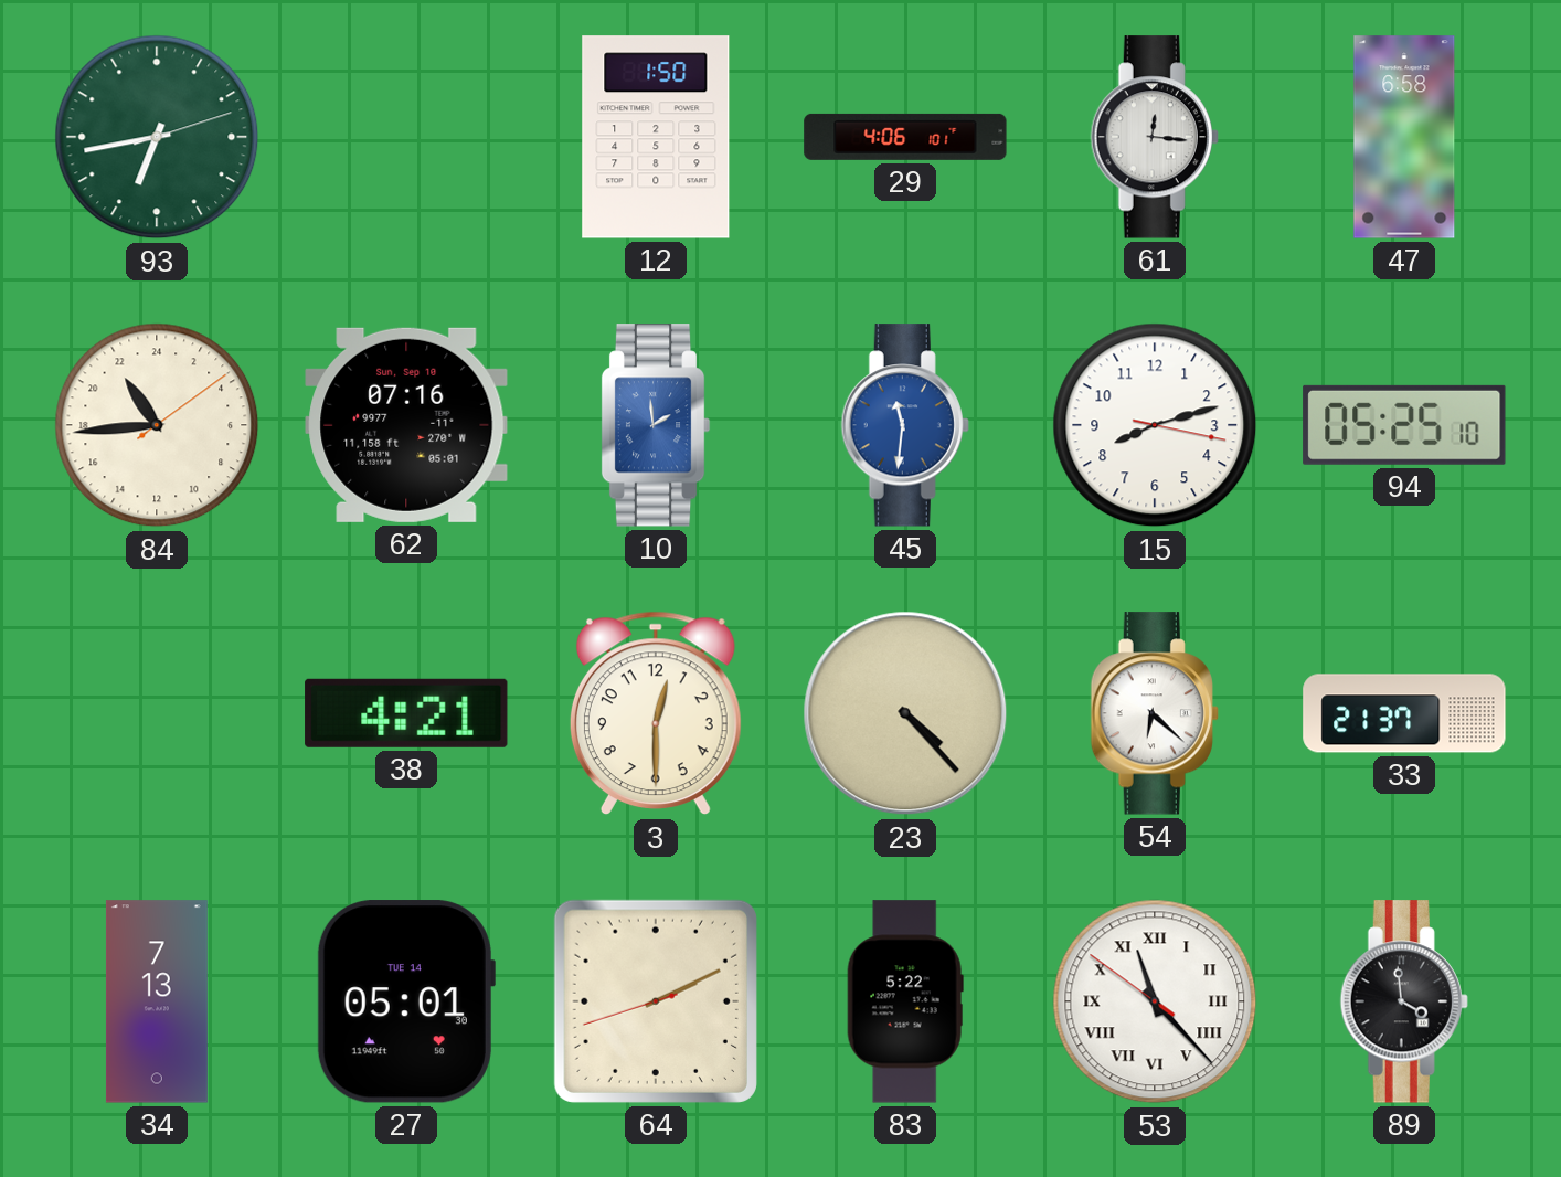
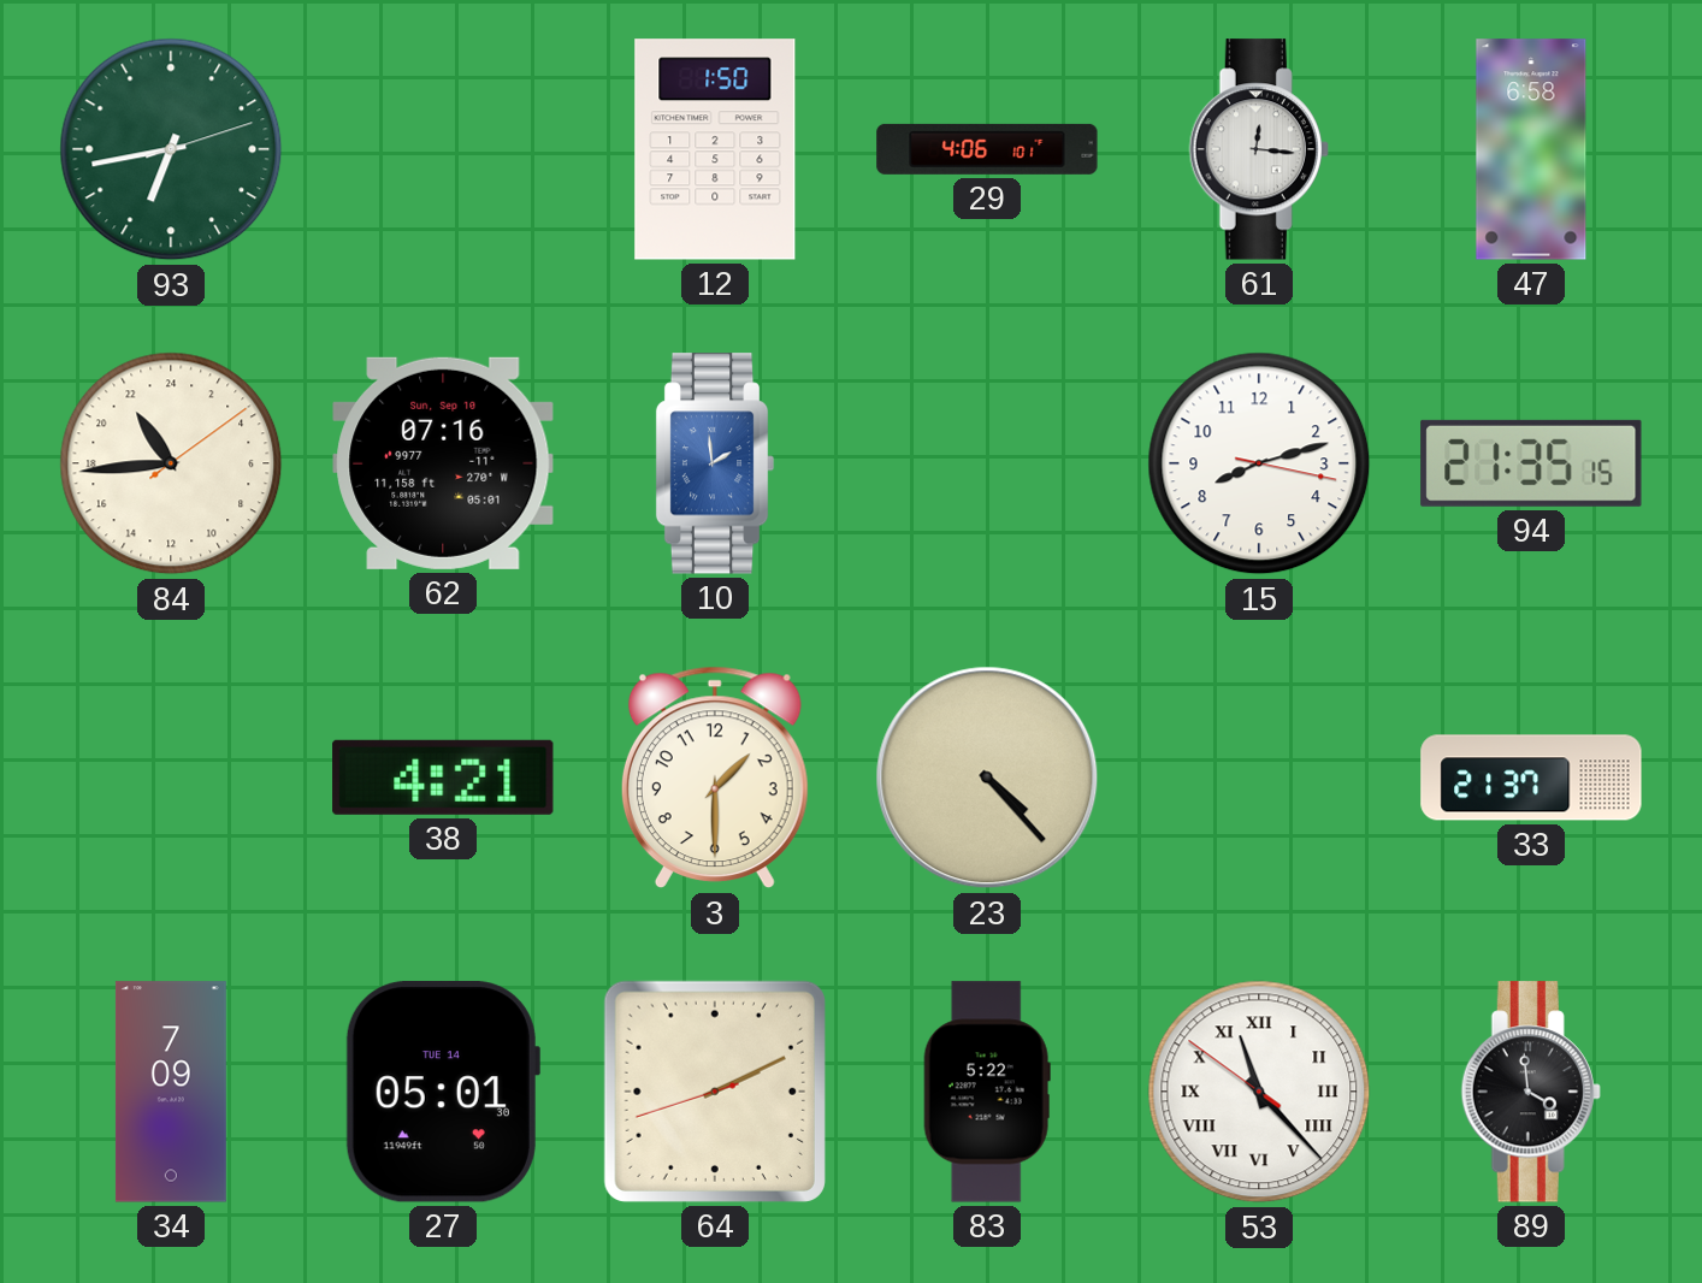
45: 11:31 -> none (905, 425)
94: 05:25 -> 21:35 (1531, 463)
3: 12:30 -> 1:30 (715, 778)
54: 6:22 -> none (1155, 713)
34: 7:13 -> 7:09 (171, 1092)
